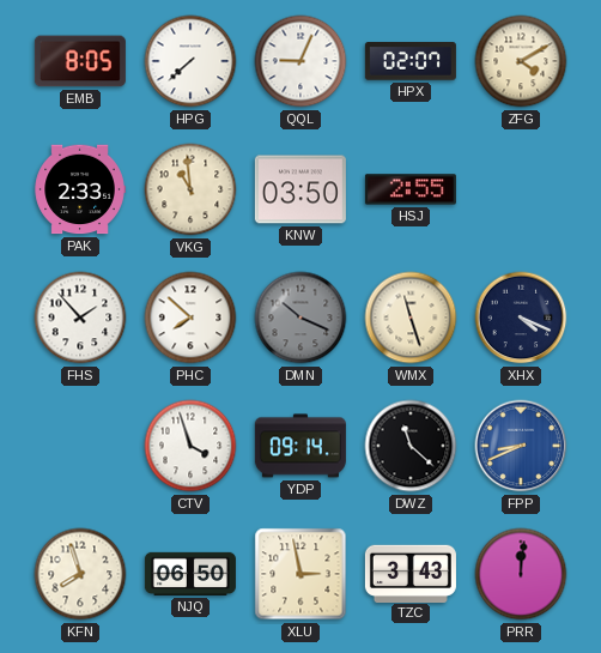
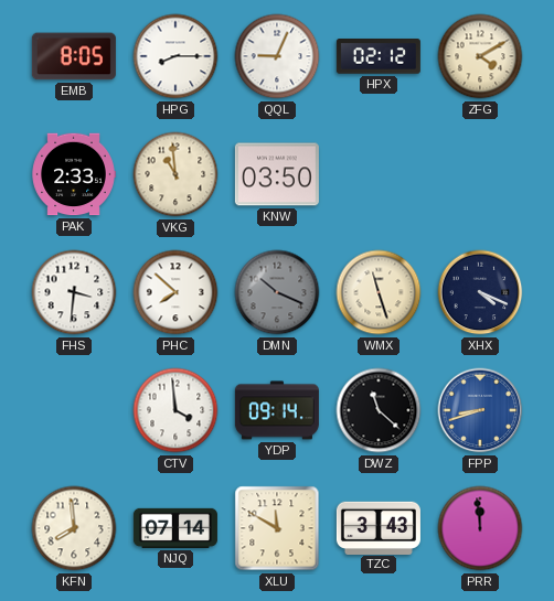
HPG: 7:38 -> 8:15 (175, 56)
HPX: 02:07 -> 02:12 (379, 56)
HSJ: 2:55 -> none (411, 189)
FHS: 1:53 -> 3:31 (74, 292)
CTV: 3:57 -> 3:59 (175, 410)
FPP: 8:41 -> 8:42 (480, 410)
KFN: 7:57 -> 7:59 (74, 528)
NJQ: 06:50 -> 07:14 (175, 528)
XLU: 2:58 -> 11:50 (277, 528)
PRR: 12:01 -> 11:59 (480, 528)
